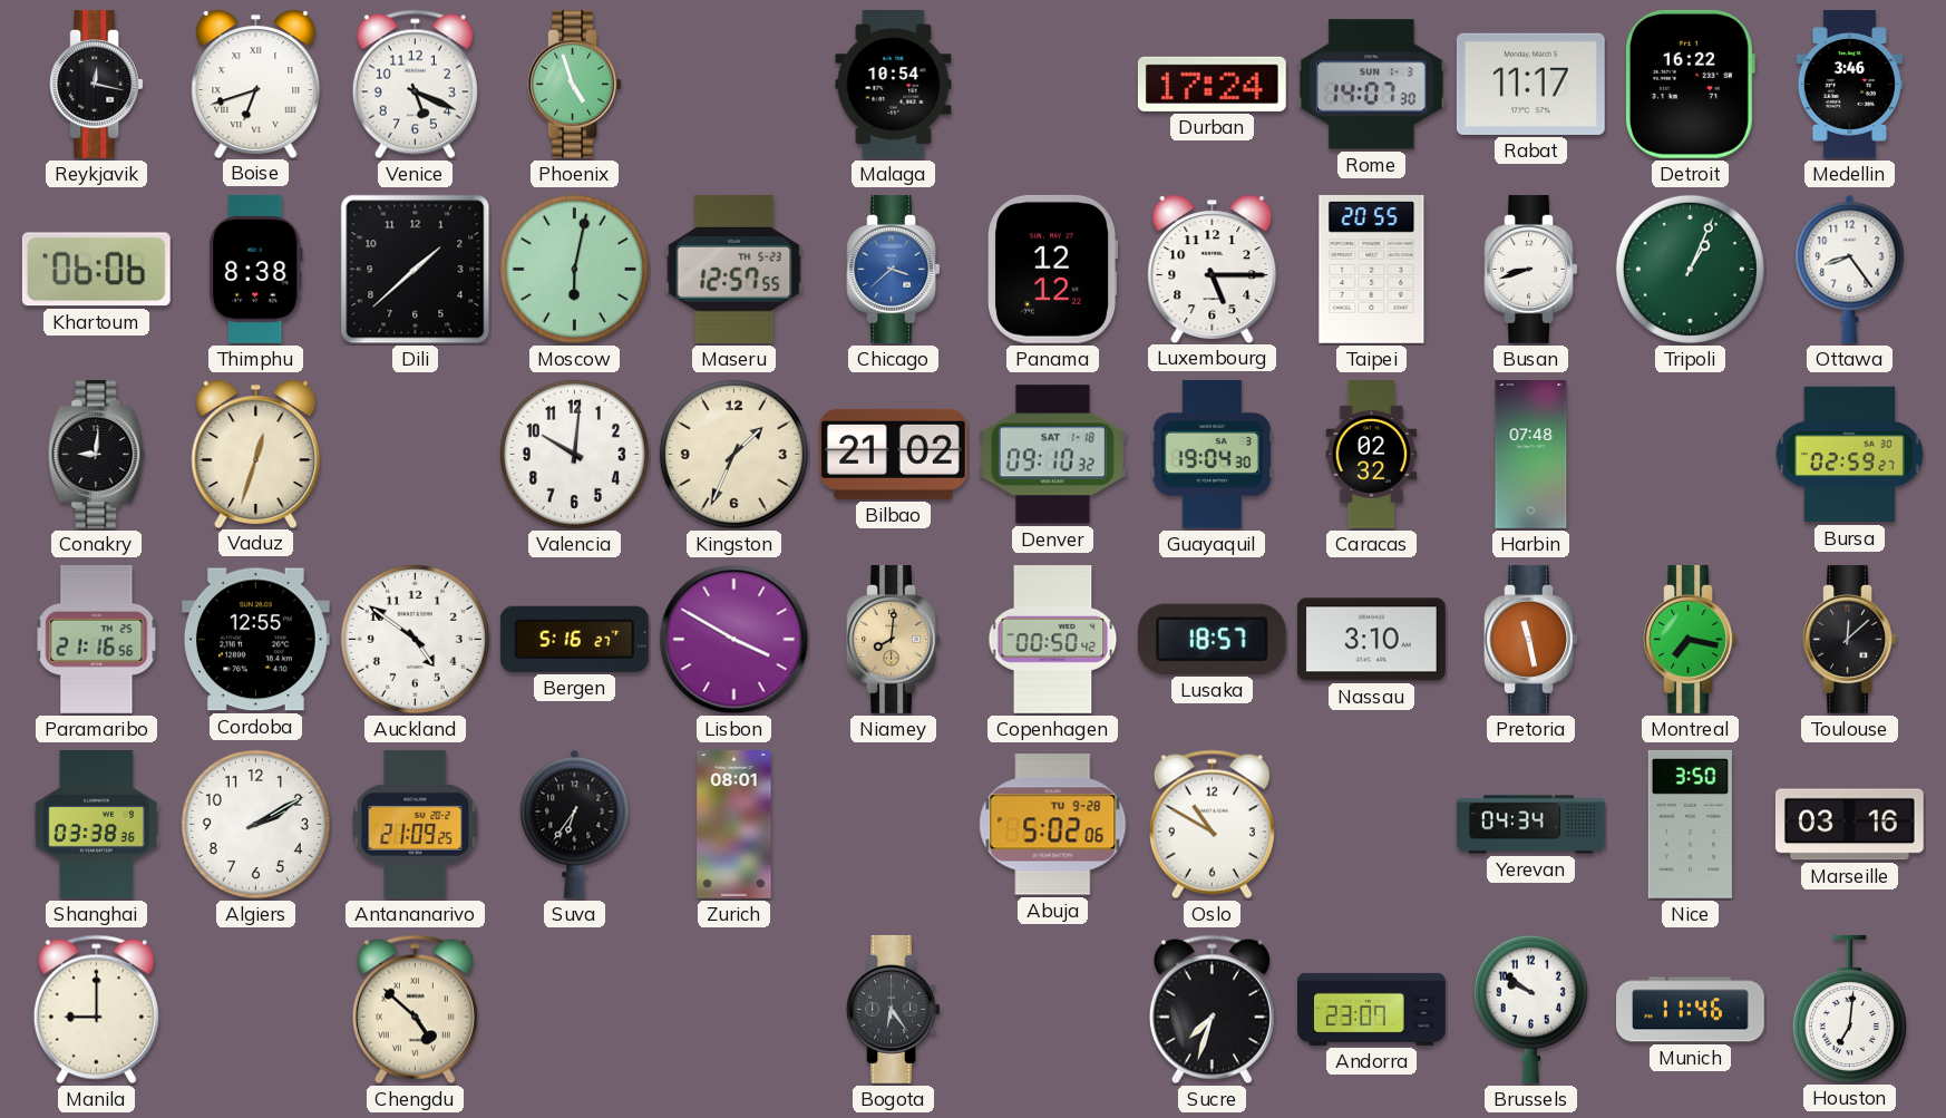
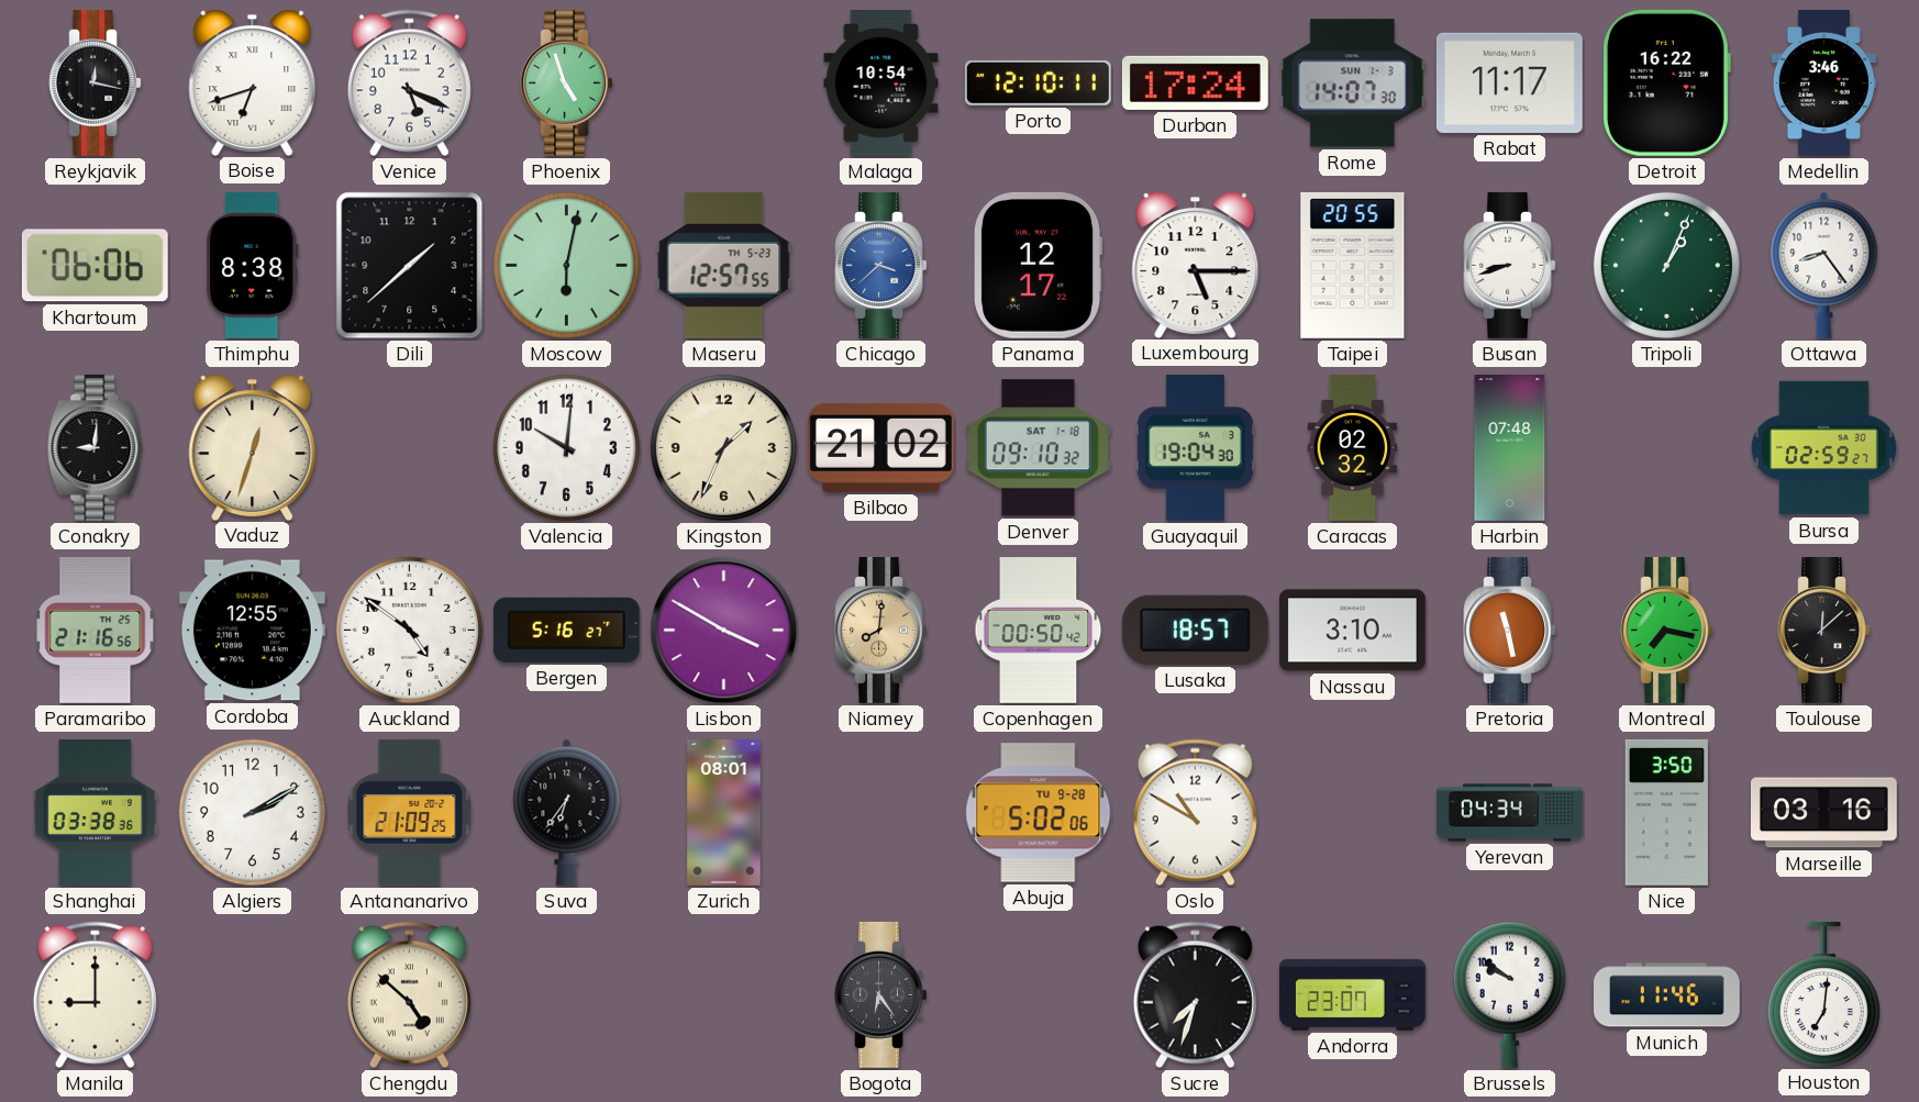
Porto: none -> 12:10 (1038, 82)
Panama: 12:12 -> 12:17 (1039, 265)
